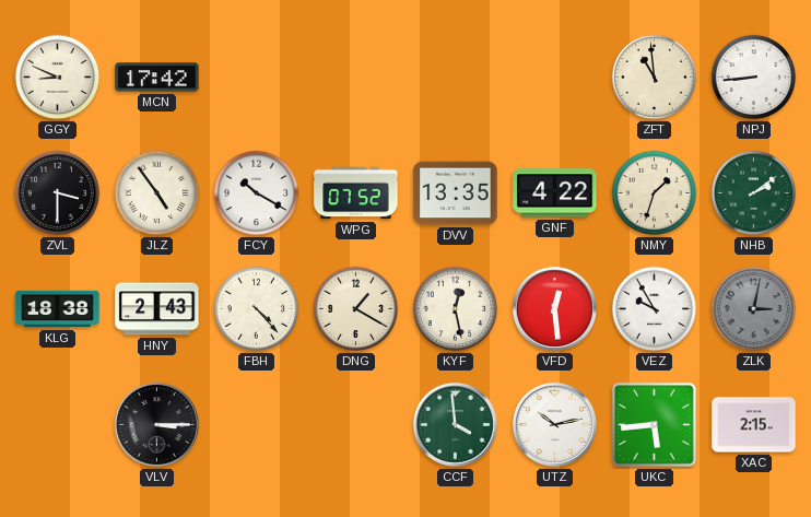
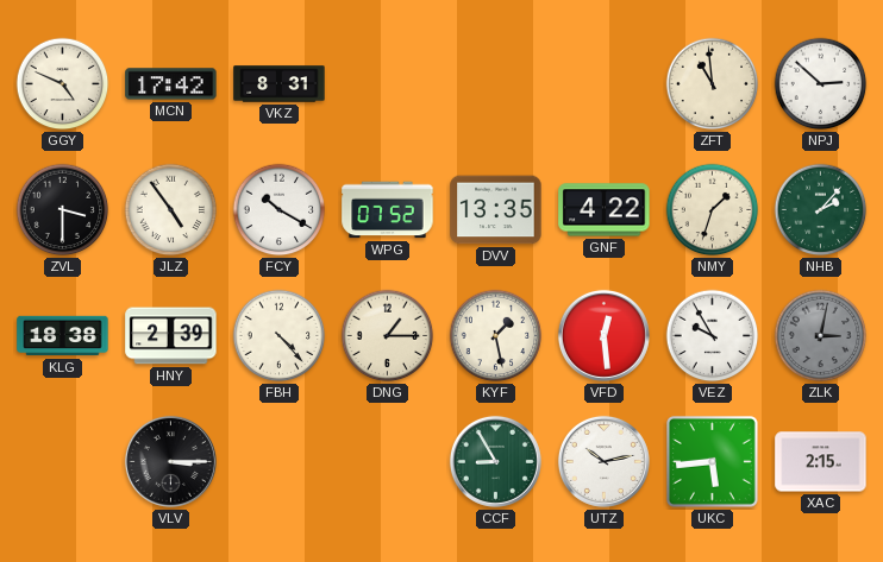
GGY: 8:49 -> 4:49 (63, 84)
VKZ: none -> 8:31 (280, 84)
NPJ: 8:44 -> 2:52 (821, 84)
NHB: 2:09 -> 2:07 (821, 210)
HNY: 2:43 -> 2:39 (171, 336)
DNG: 1:20 -> 1:15 (388, 336)
KYF: 12:28 -> 1:28 (496, 336)
CCF: 3:59 -> 8:55 (495, 461)
